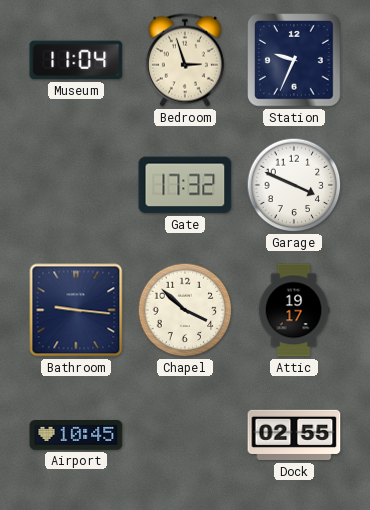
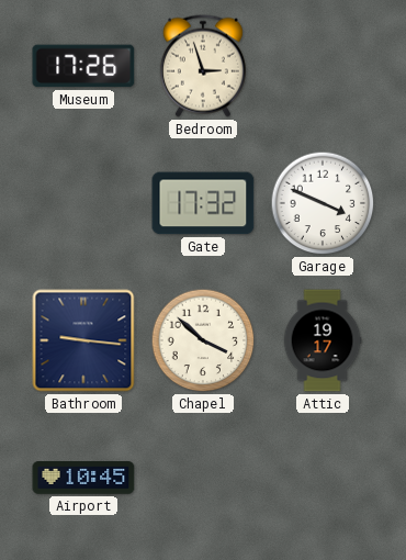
Museum: 11:04 -> 17:26 (83, 66)
Station: 9:34 -> none (294, 60)
Dock: 02:55 -> none (294, 435)
